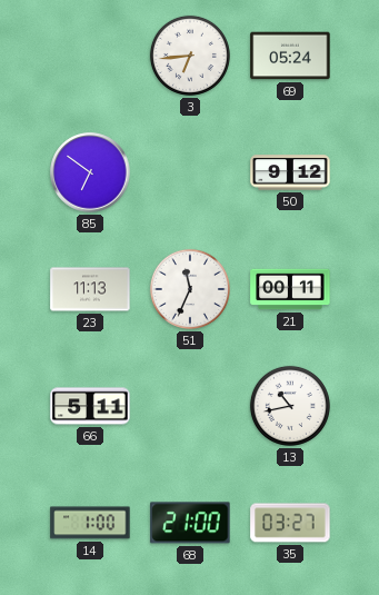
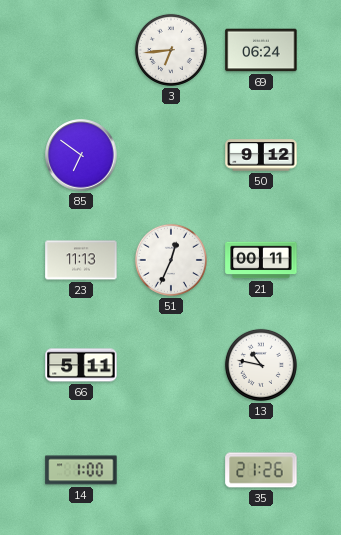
69: 05:24 -> 06:24 (261, 50)
51: 11:34 -> 12:34 (171, 260)
13: 10:43 -> 10:47 (261, 365)
68: 21:00 -> none (190, 523)
35: 03:27 -> 21:26 (261, 470)
